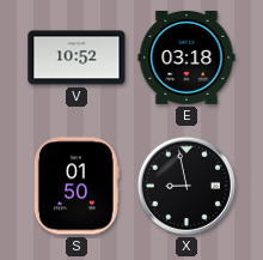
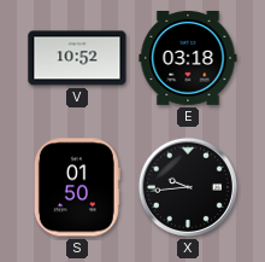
X: 8:58 -> 9:44 (188, 187)
